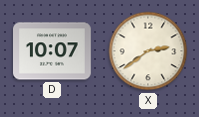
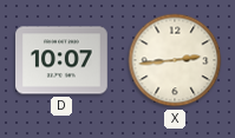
X: 2:39 -> 2:44 (175, 60)
